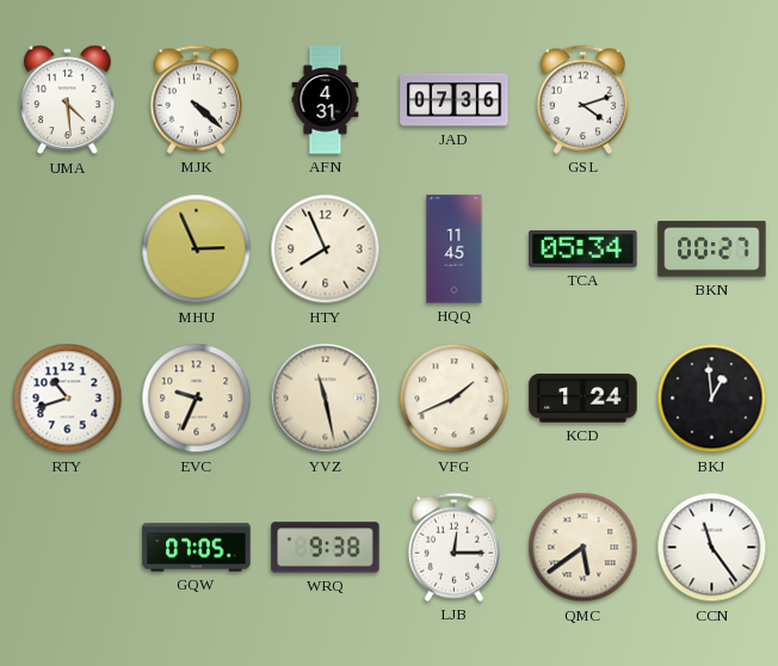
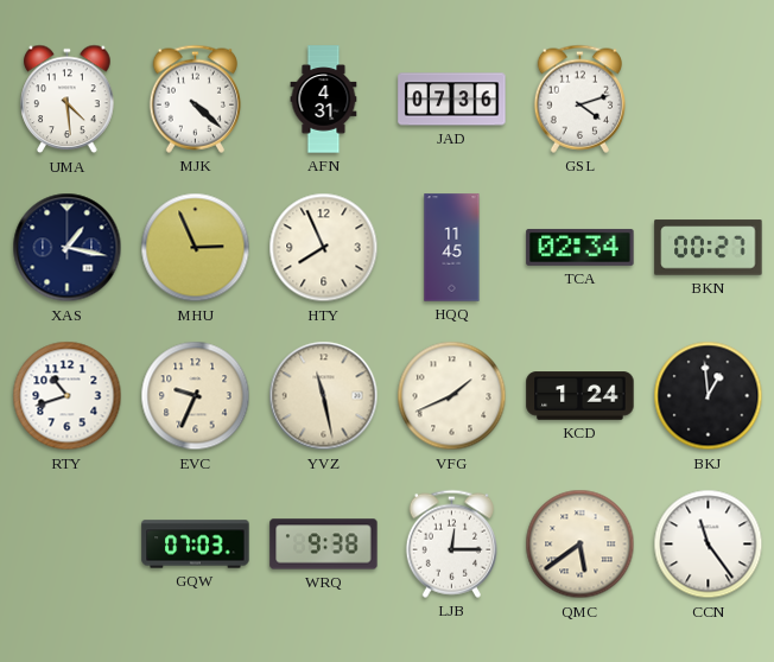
XAS: none -> 1:17 (68, 248)
TCA: 05:34 -> 02:34 (580, 247)
GQW: 07:05 -> 07:03 (196, 545)
